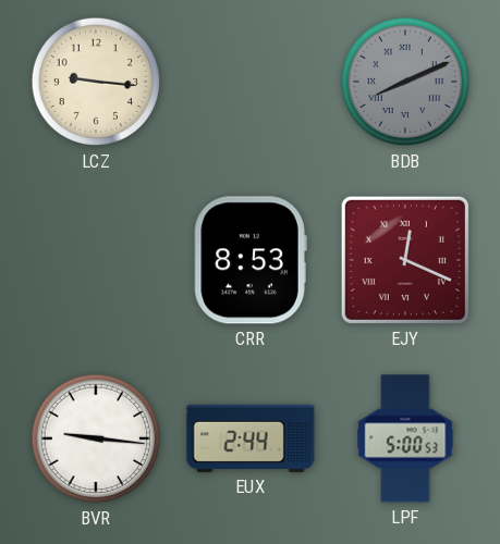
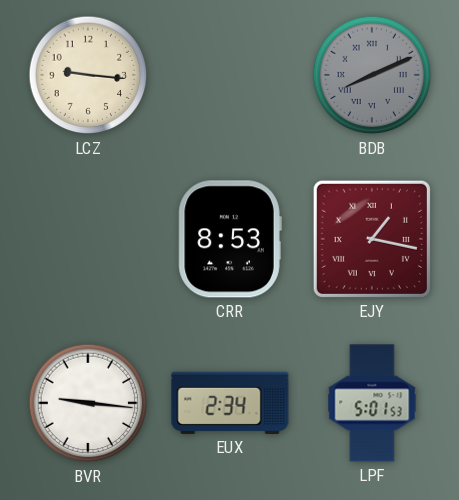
EJY: 12:19 -> 1:17 (372, 239)
EUX: 2:44 -> 2:34 (230, 403)
LPF: 5:00 -> 5:01 (372, 403)
